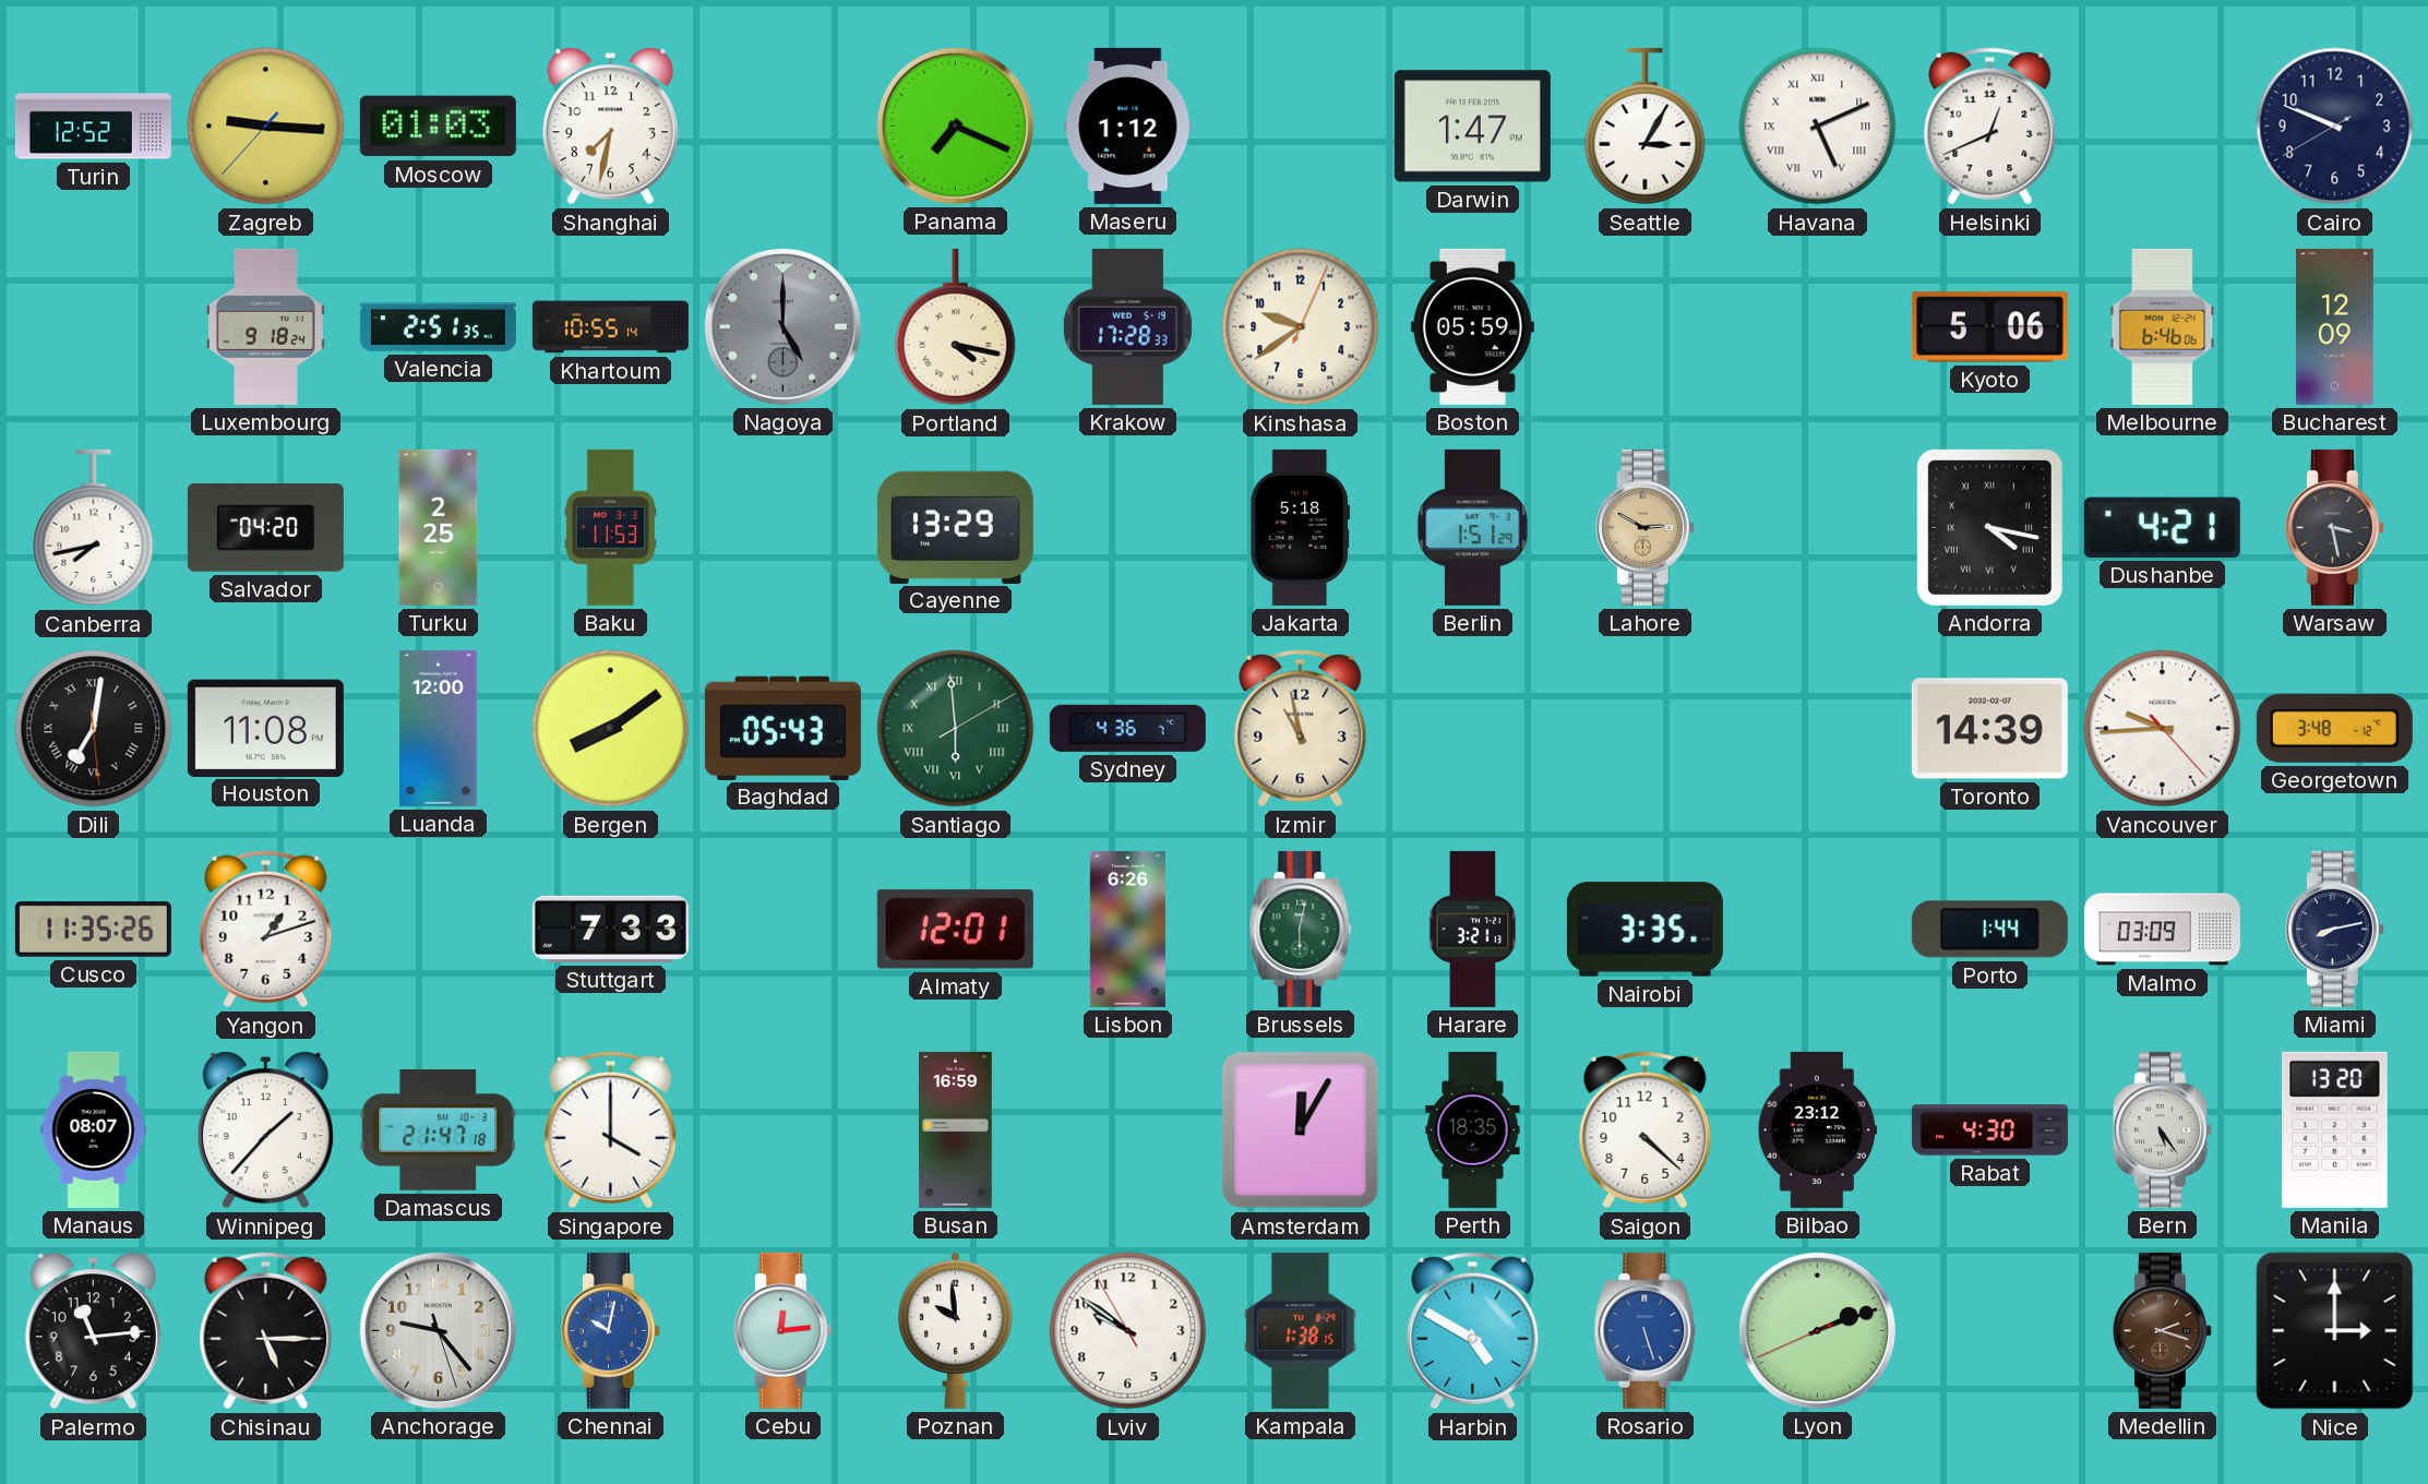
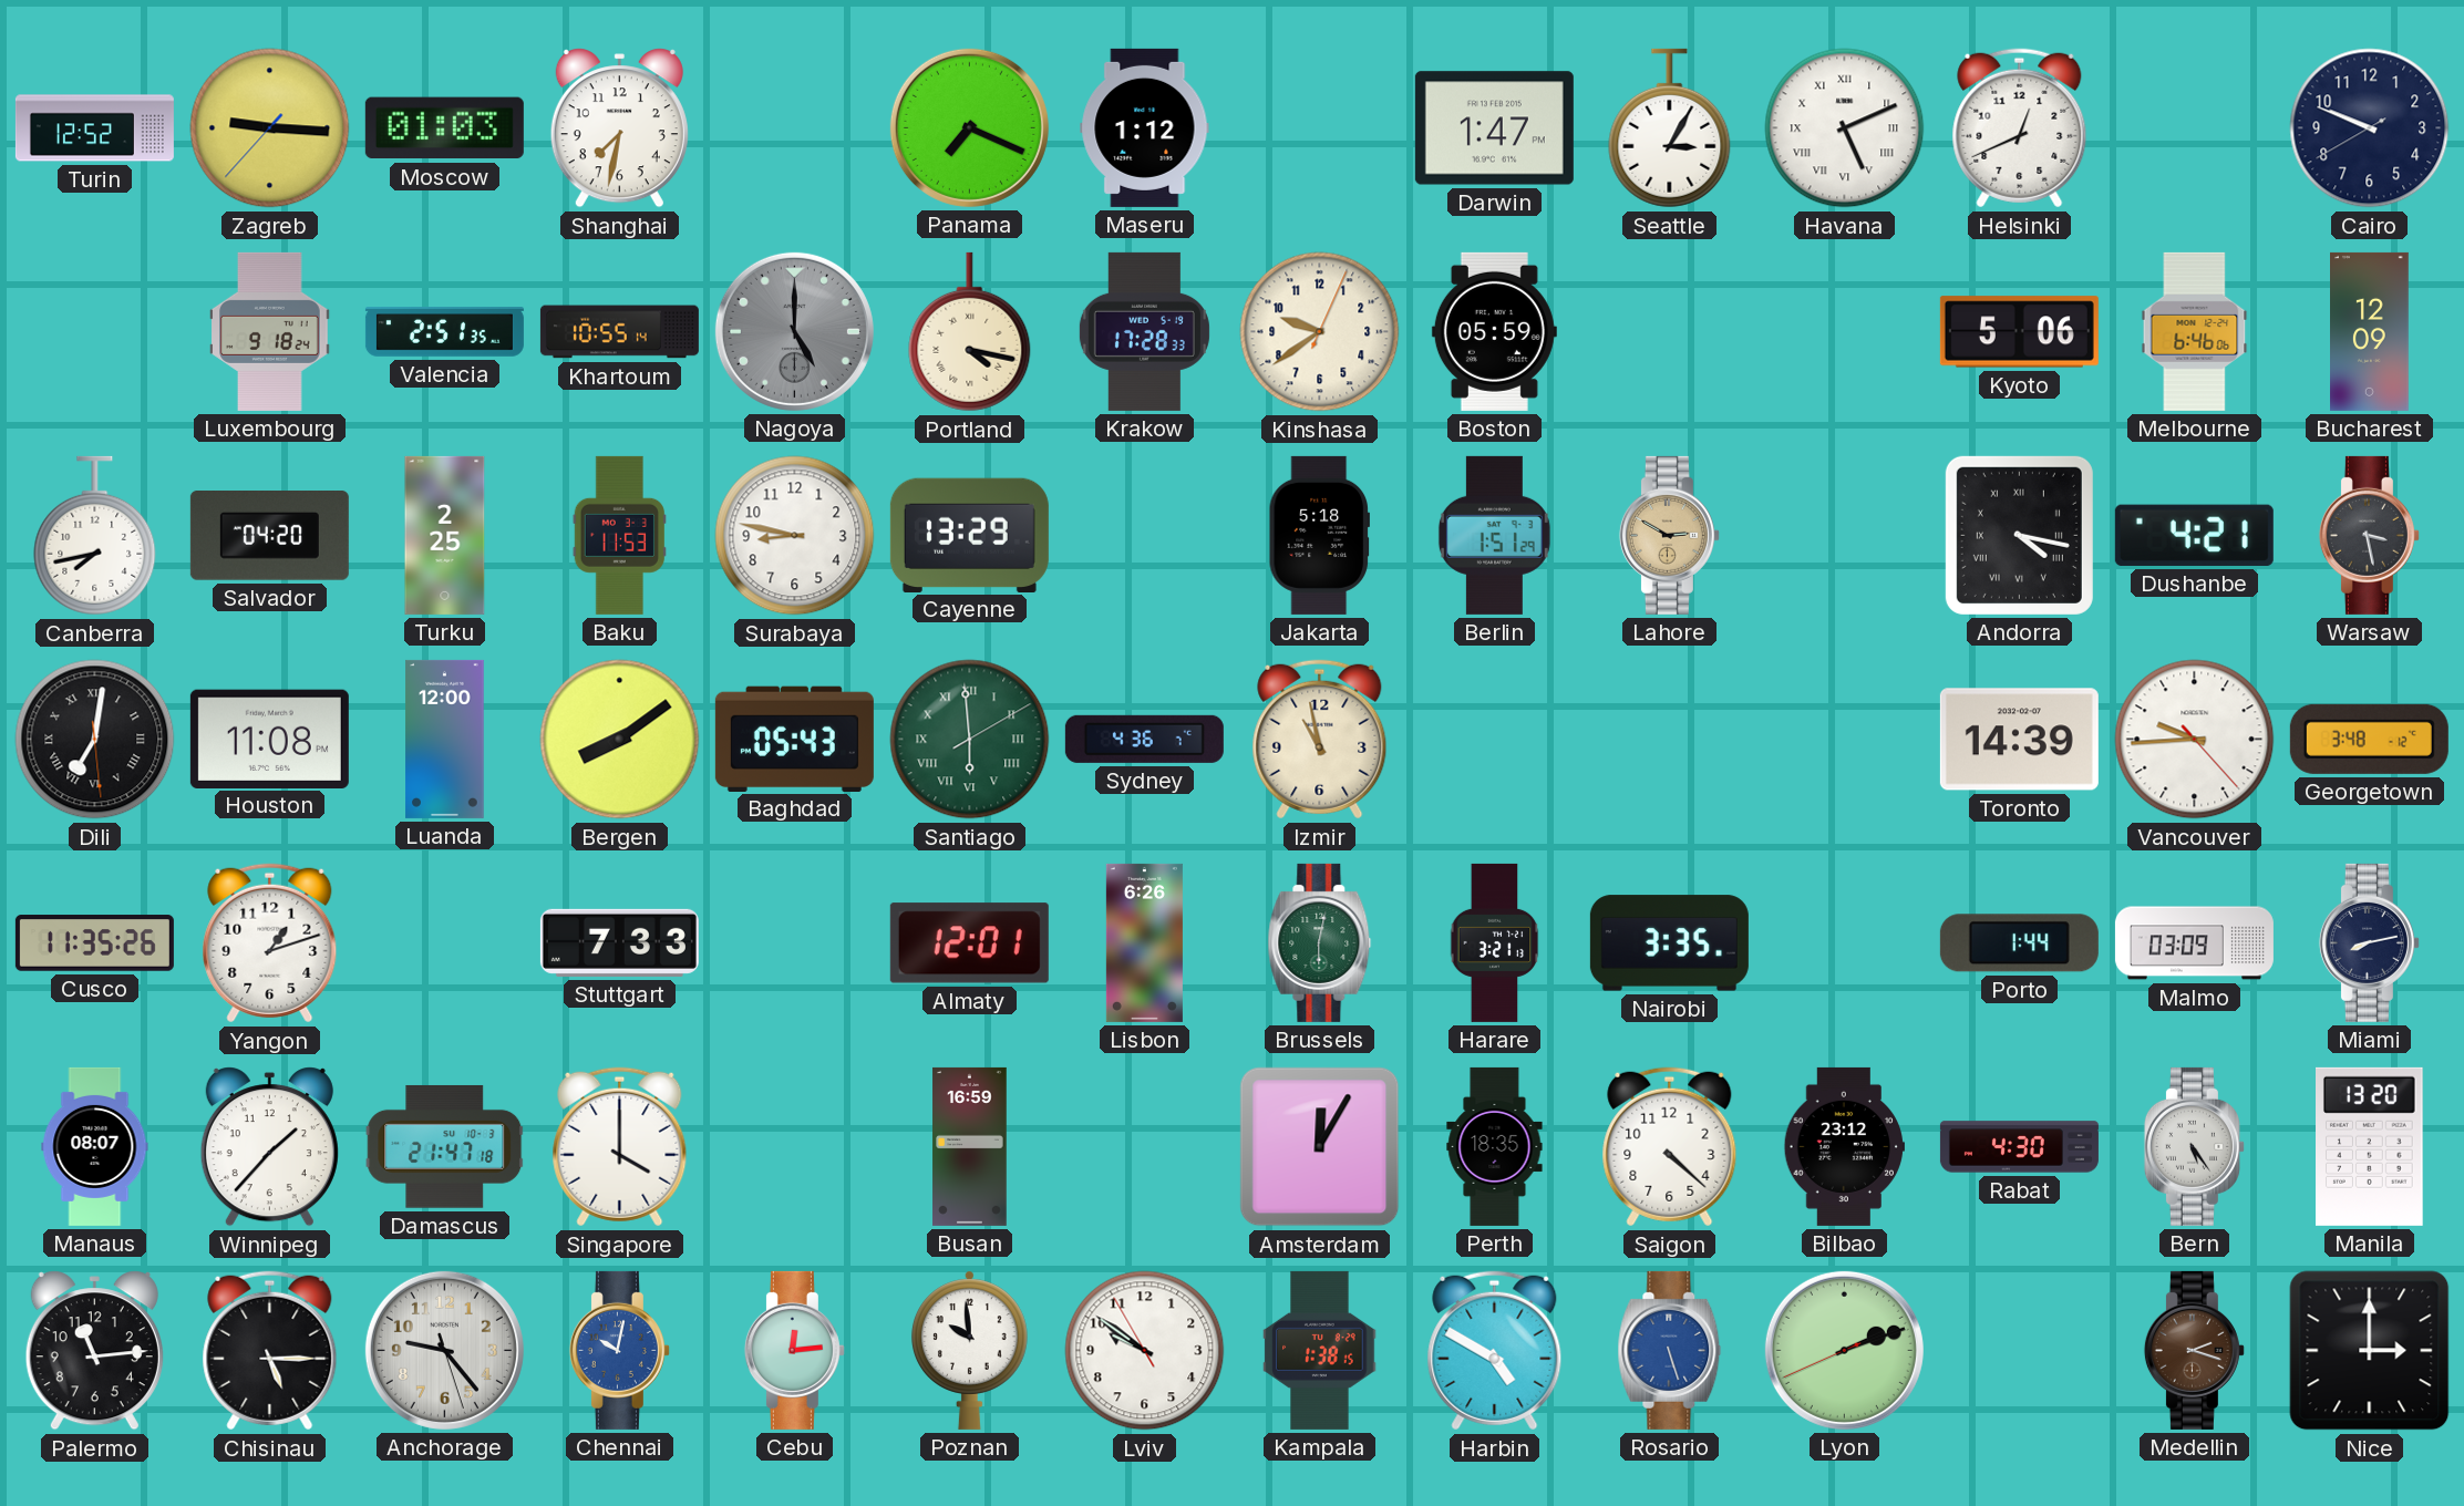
Surabaya: none -> 8:47 (795, 536)
